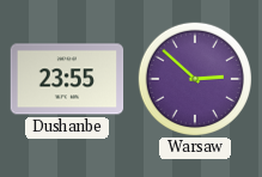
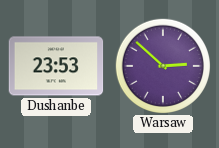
Dushanbe: 23:55 -> 23:53 (56, 66)
